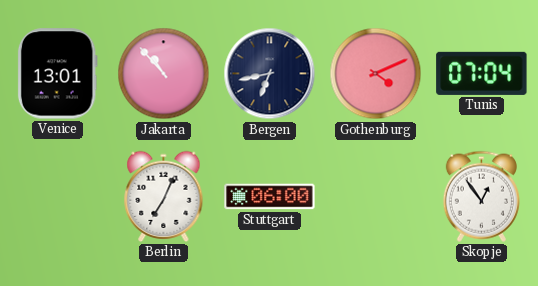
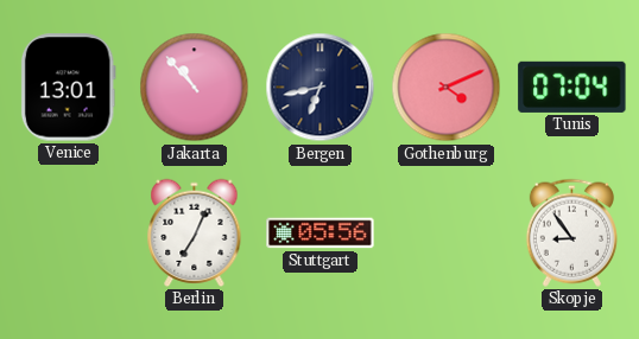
Stuttgart: 06:00 -> 05:56 (321, 234)
Skopje: 12:54 -> 8:54 (571, 232)
